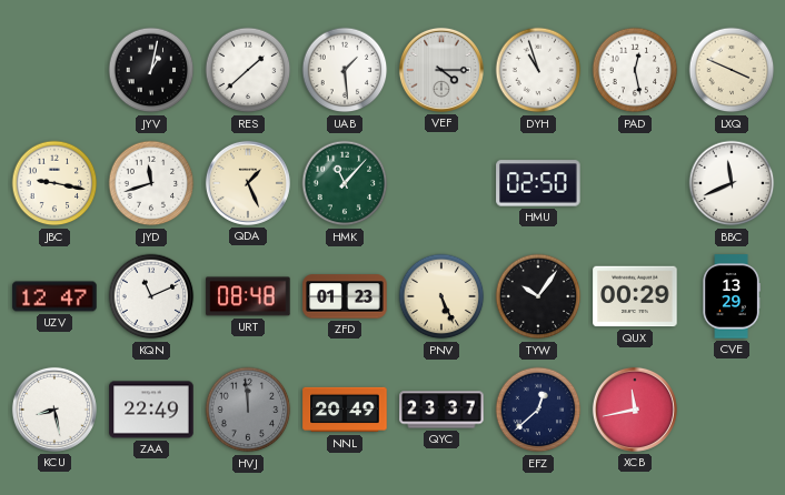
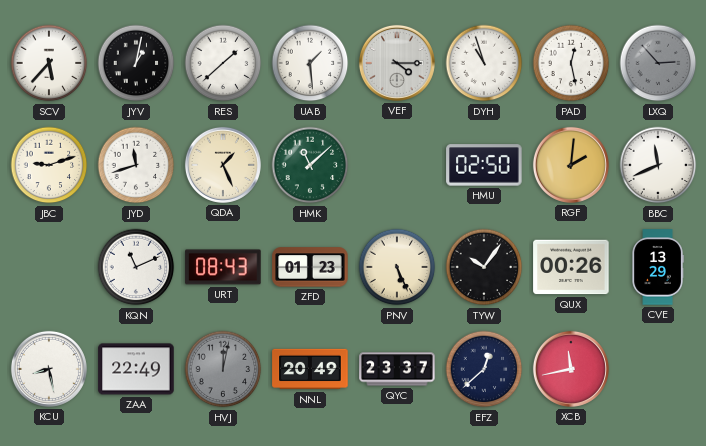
SCV: none -> 5:37 (49, 63)
LXQ: 3:49 -> 2:53 (658, 63)
LXQ dial: cream -> grey (658, 63)
JBC: 9:17 -> 9:12 (49, 165)
HMK: 11:07 -> 11:08 (310, 165)
RGF: none -> 2:01 (571, 165)
UZV: 12:47 -> none (54, 296)
URT: 08:48 -> 08:43 (223, 267)
QUX: 00:29 -> 00:26 (571, 267)
HVJ: 11:59 -> 12:02 (223, 369)
